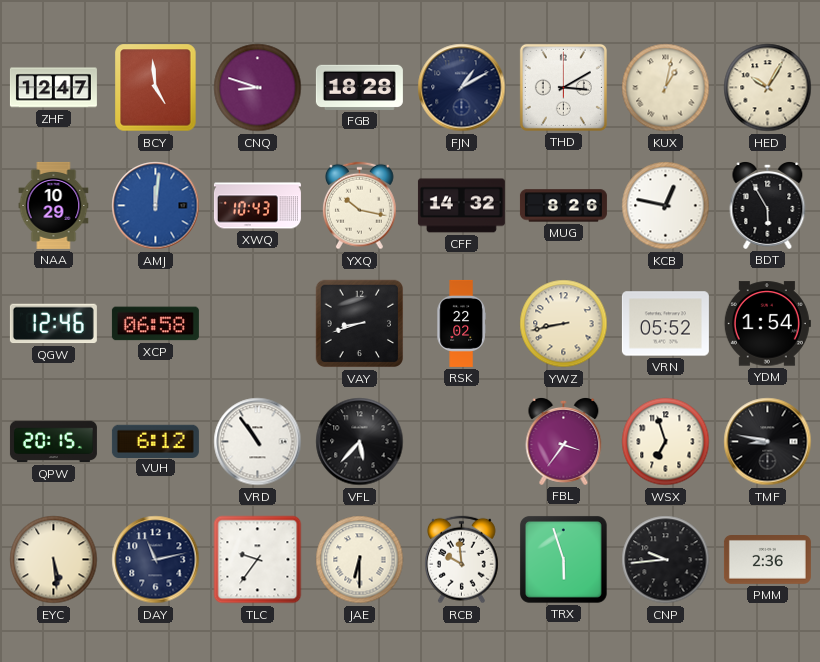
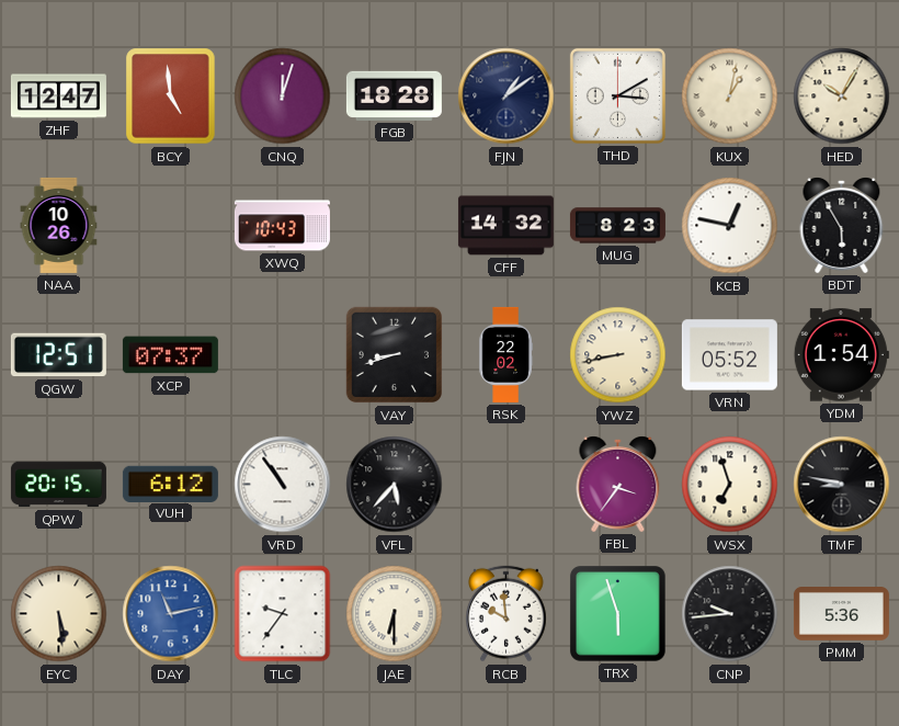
CNQ: 8:48 -> 12:03 (283, 97)
FJN: 1:10 -> 1:09 (507, 97)
NAA: 10:29 -> 10:26 (59, 225)
AMJ: 12:01 -> none (156, 206)
YXQ: 10:17 -> none (359, 206)
MUG: 8:26 -> 8:23 (617, 226)
QGW: 12:46 -> 12:51 (58, 355)
XCP: 06:58 -> 07:37 (170, 355)
DAY dial: navy -> blue (171, 614)
PMM: 2:36 -> 5:36 (841, 614)
